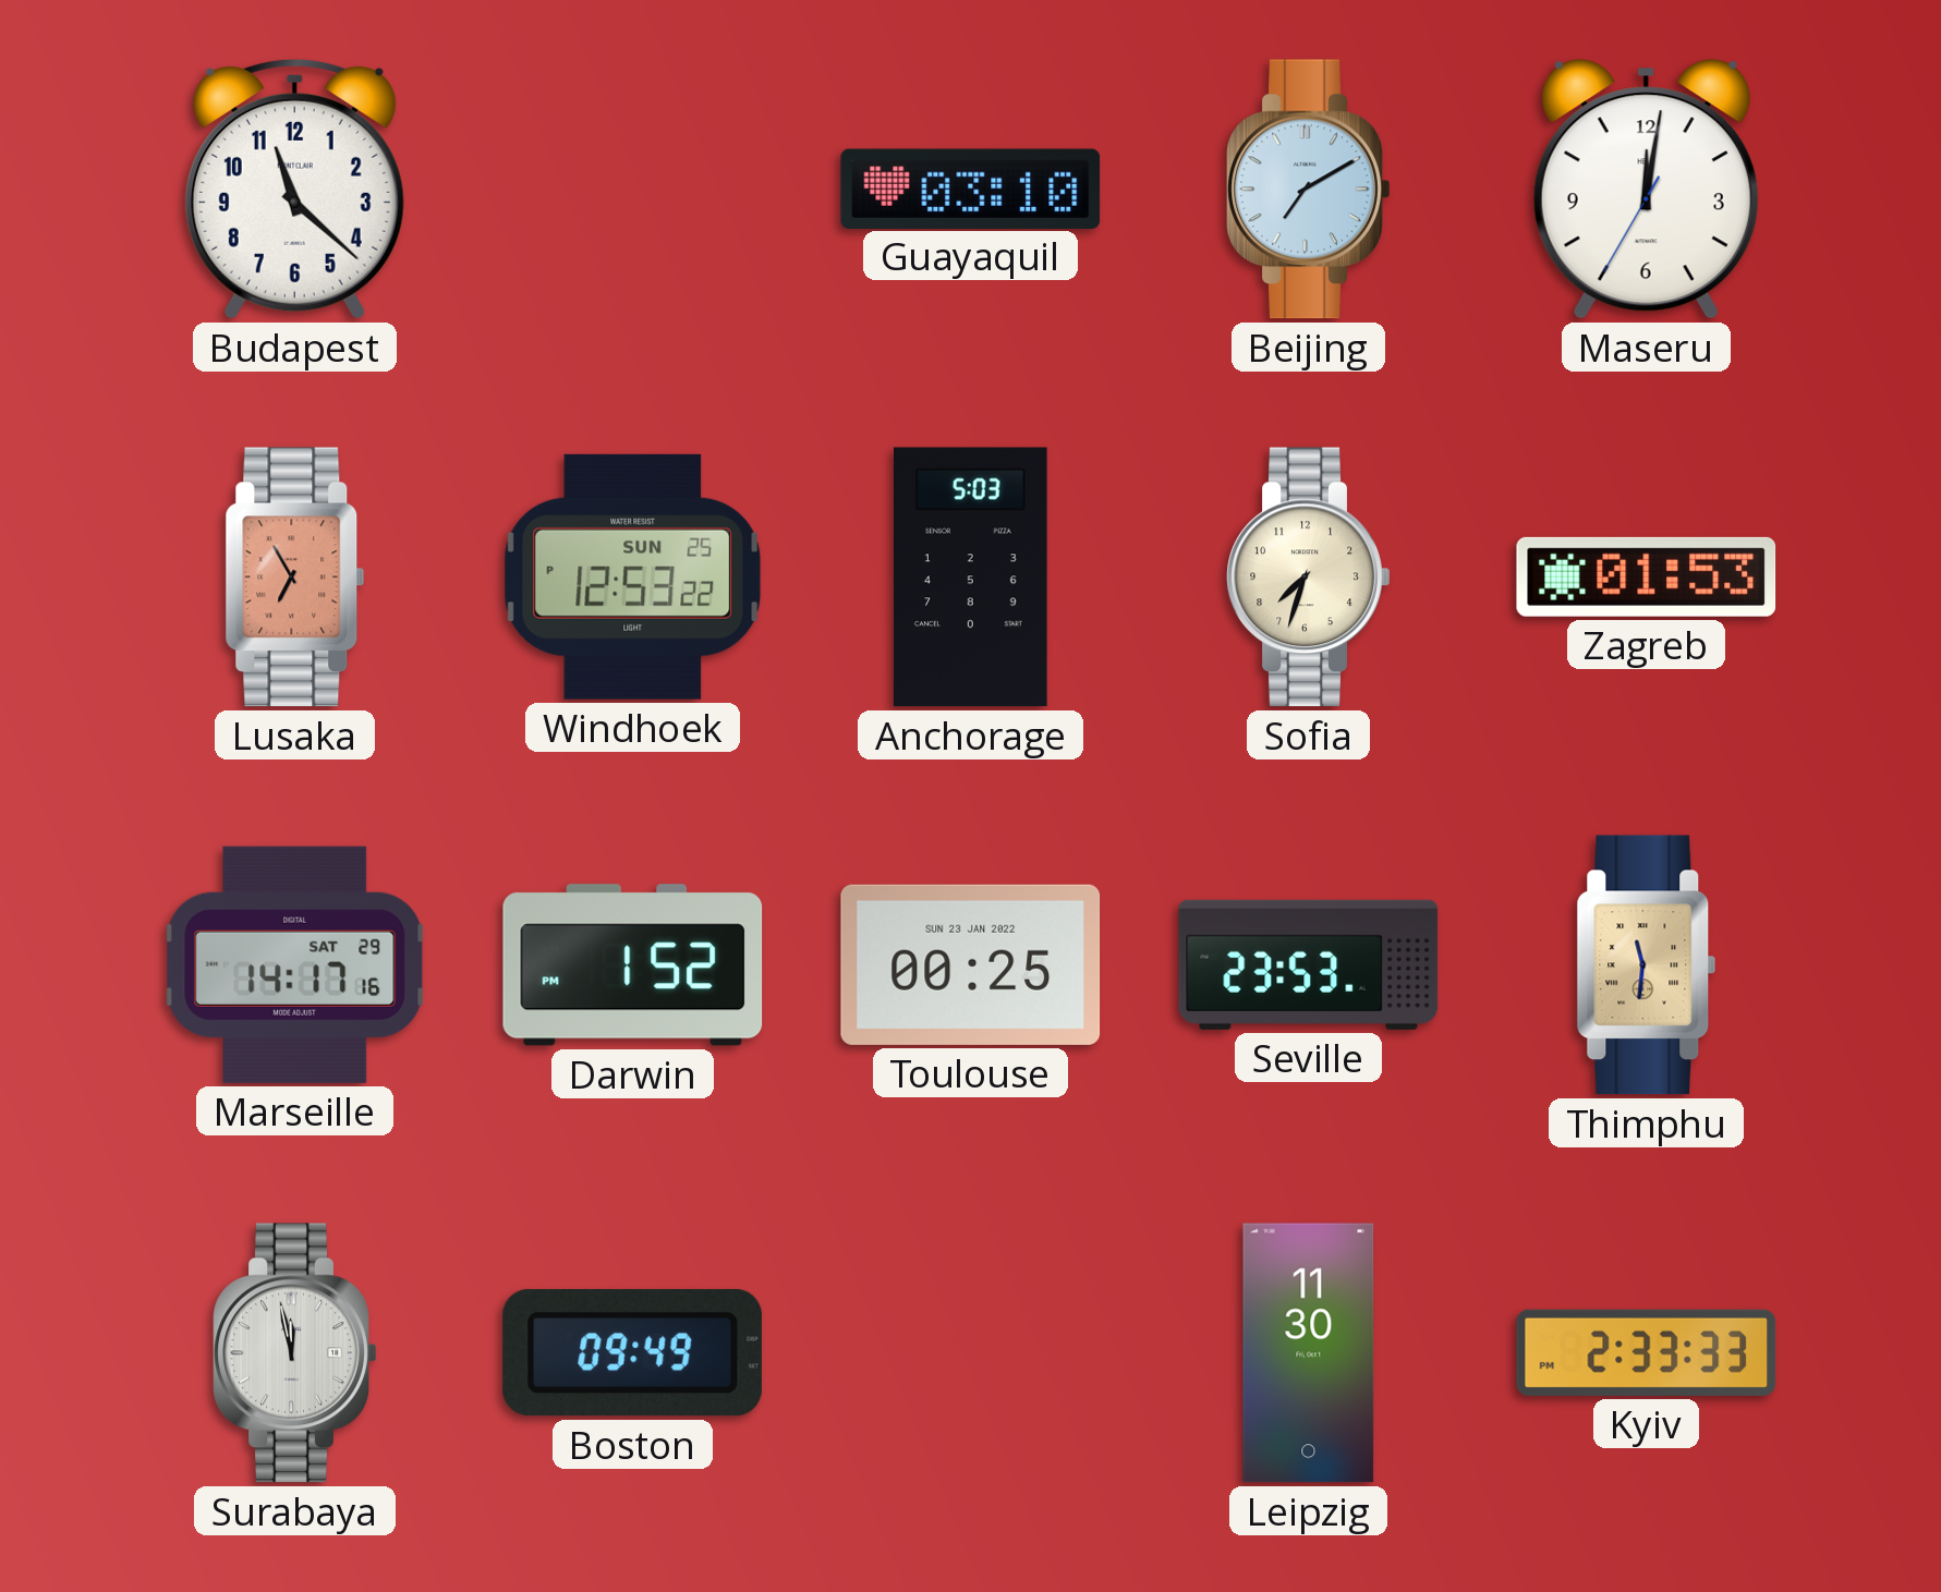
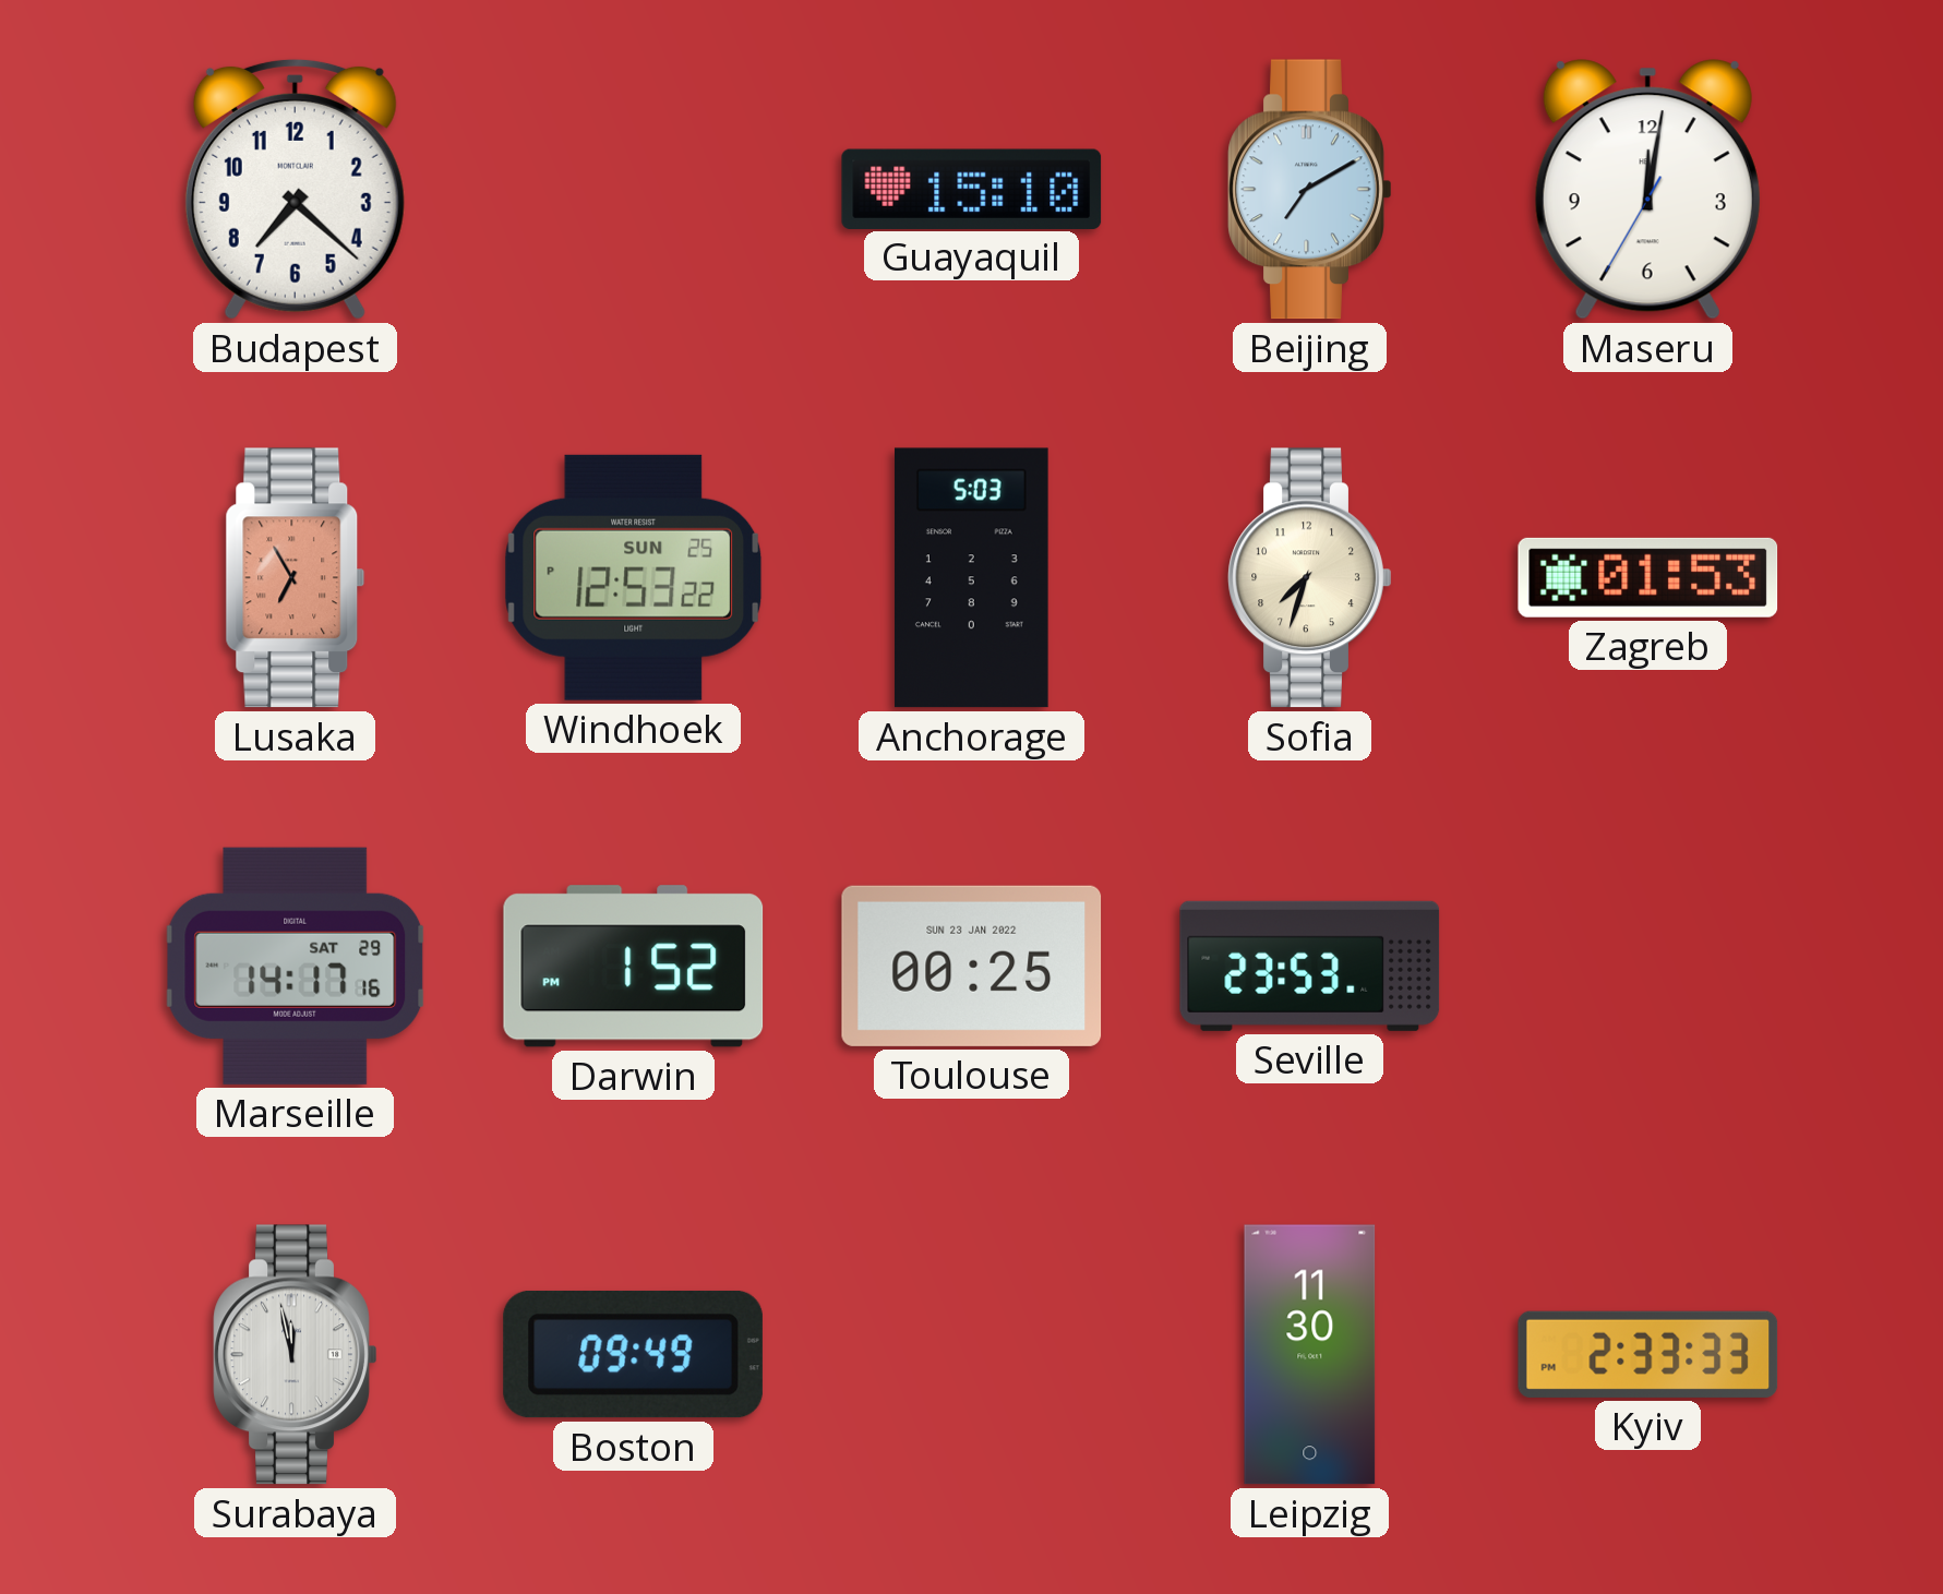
Budapest: 11:22 -> 7:22 (295, 189)
Guayaquil: 03:10 -> 15:10 (972, 189)
Thimphu: 11:31 -> none (1647, 965)
